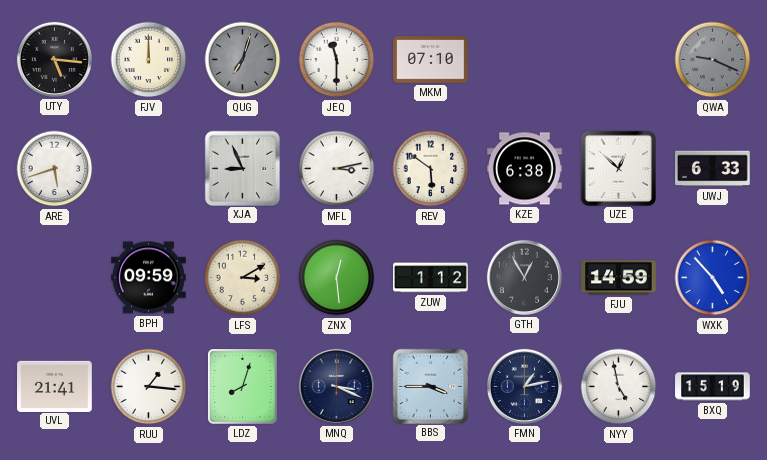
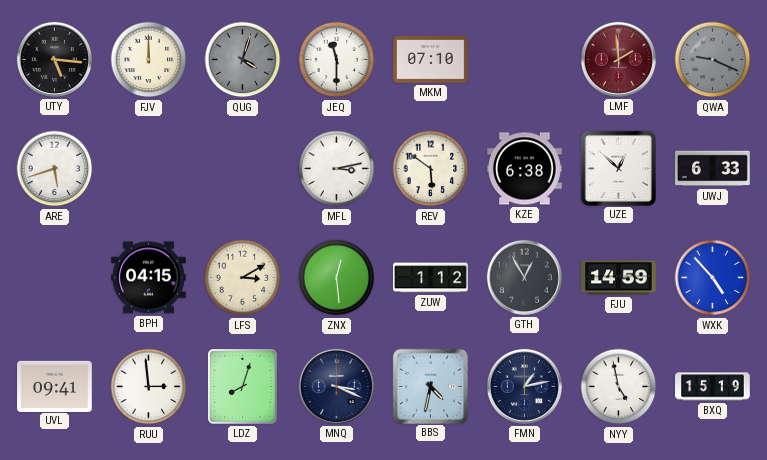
QUG: 7:03 -> 4:03 (243, 60)
LMF: none -> 1:59 (618, 59)
XJA: 8:56 -> none (242, 168)
BPH: 09:59 -> 04:15 (149, 278)
UVL: 21:41 -> 09:41 (55, 386)
RUU: 1:16 -> 2:59 (149, 387)
BBS: 3:45 -> 4:32 (430, 386)
